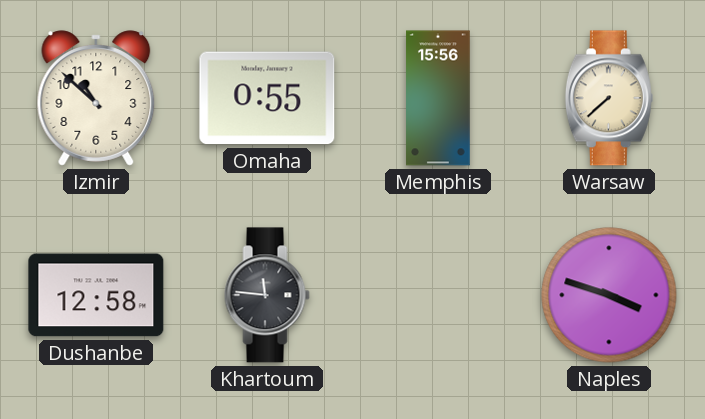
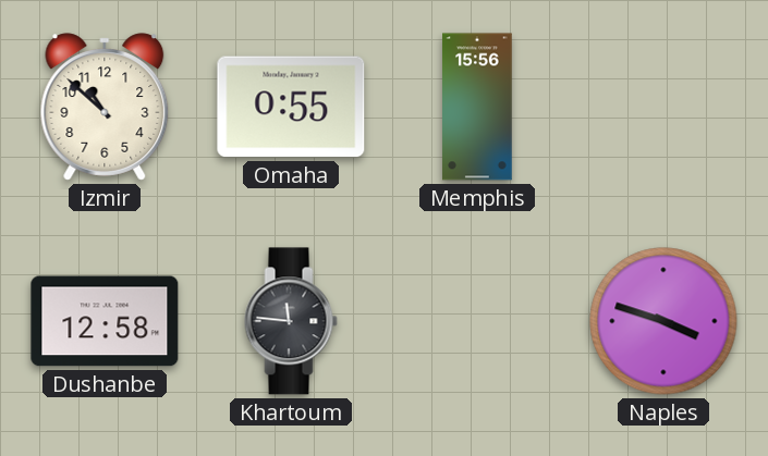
Warsaw: 7:38 -> none (609, 98)
